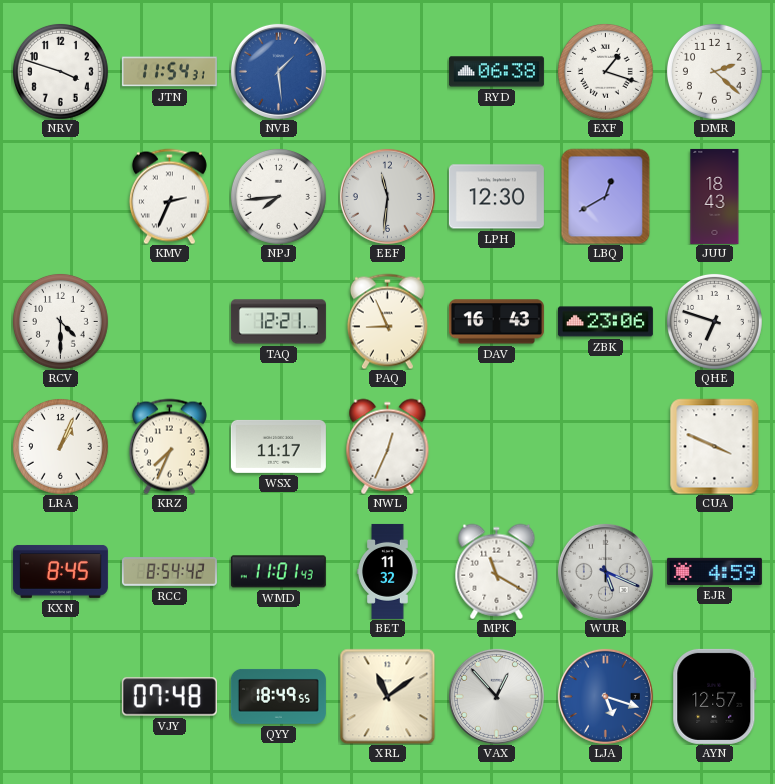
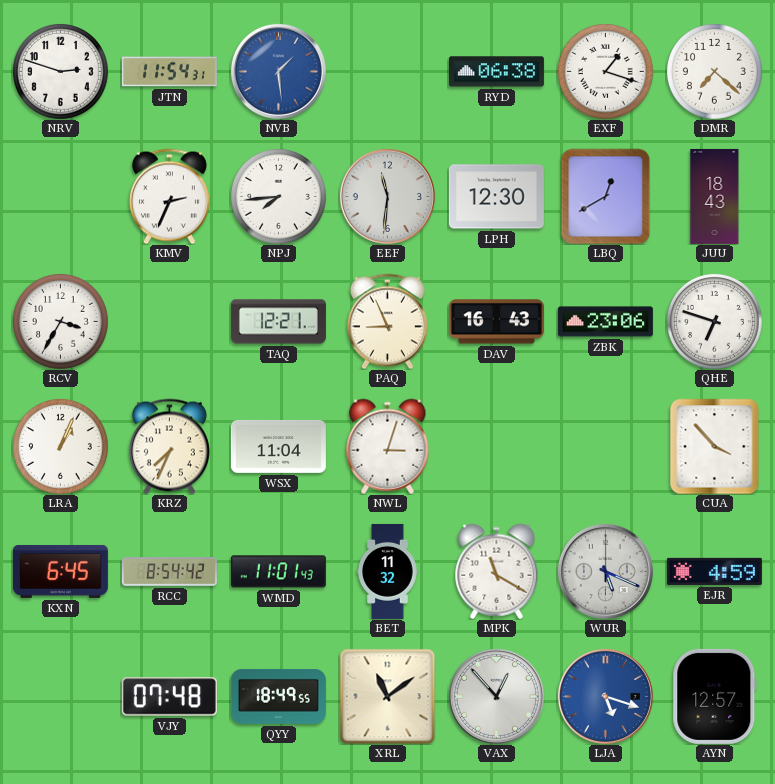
NRV: 3:48 -> 2:48 (60, 71)
DMR: 2:22 -> 7:22 (714, 71)
RCV: 4:30 -> 3:35 (60, 321)
WSX: 11:17 -> 11:04 (278, 446)
NWL: 12:34 -> 3:03 (388, 446)
CUA: 3:49 -> 3:53 (715, 446)
KXN: 8:45 -> 6:45 (60, 571)
